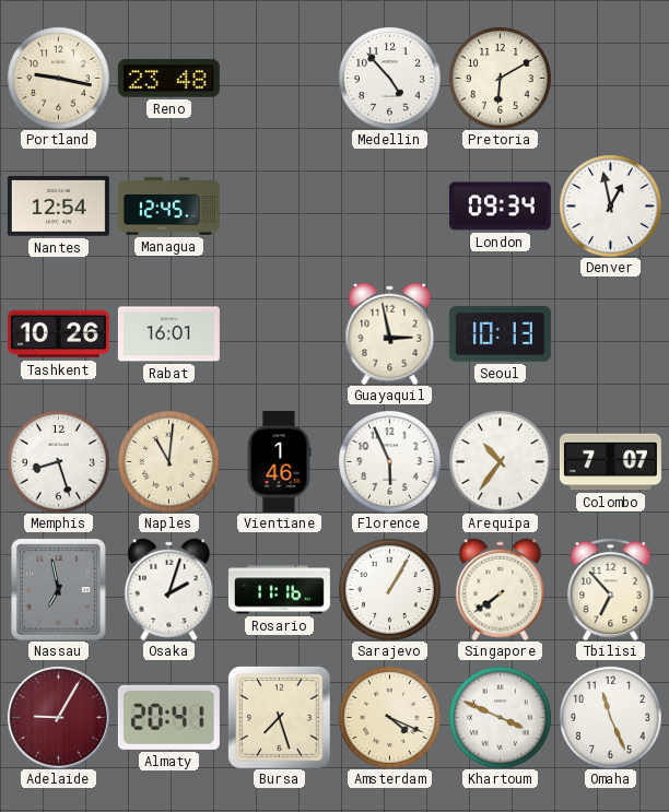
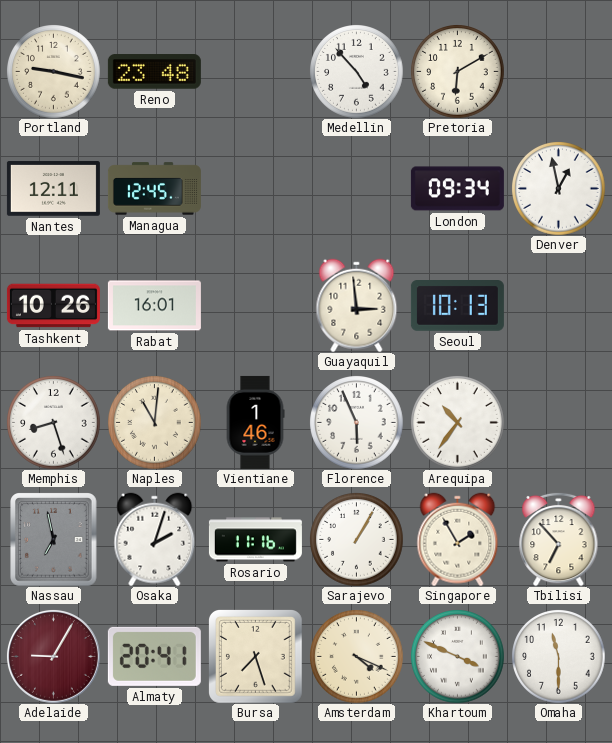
Nantes: 12:54 -> 12:11 (53, 189)
Guayaquil: 2:58 -> 2:59 (357, 305)
Colombo: 7:07 -> none (610, 462)
Singapore: 7:39 -> 1:55 (458, 539)
Omaha: 11:26 -> 11:30 (558, 656)
